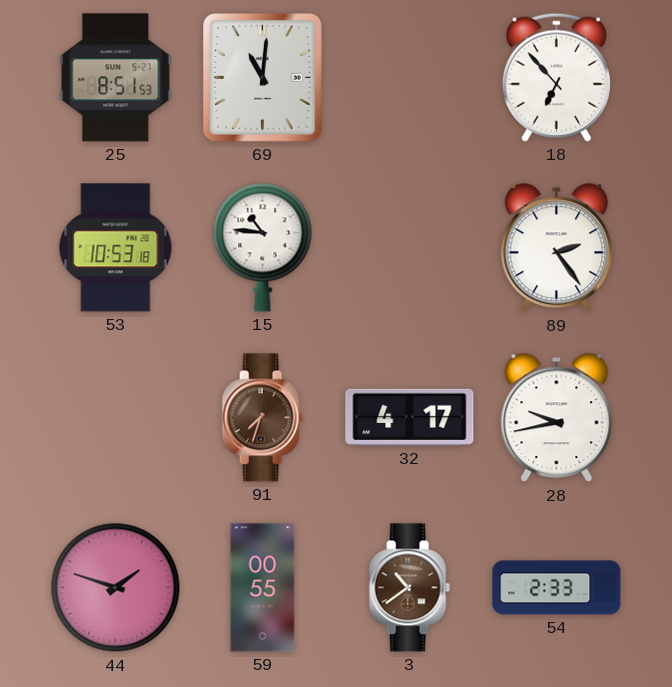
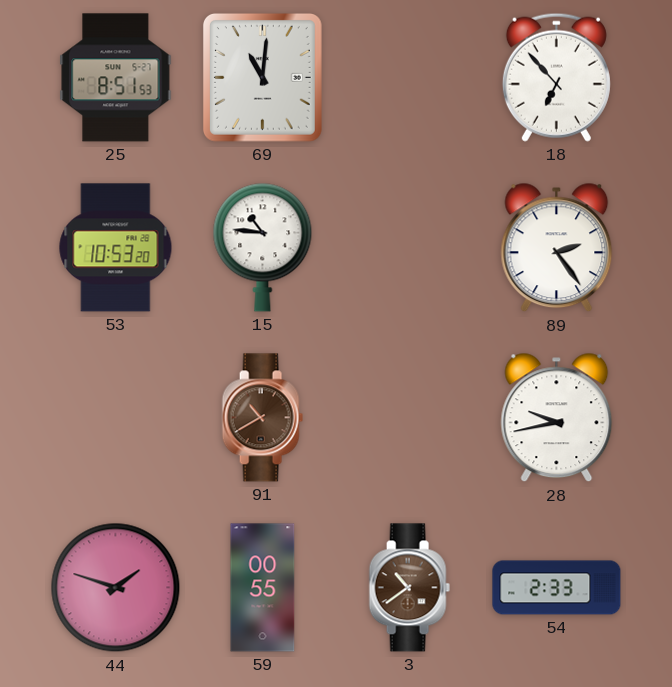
53: 10:53:18 -> 10:53:20 (116, 248)
91: 7:33 -> 10:40 (262, 418)
32: 4:17 -> none (410, 417)
